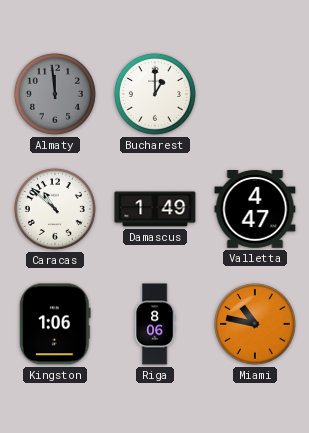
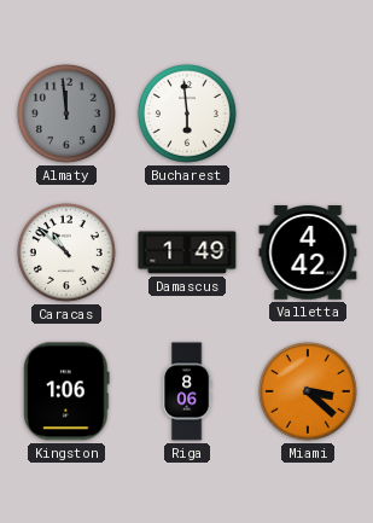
Bucharest: 1:00 -> 5:59 (187, 114)
Valletta: 4:47 -> 4:42 (308, 254)
Miami: 10:47 -> 3:22 (308, 391)
